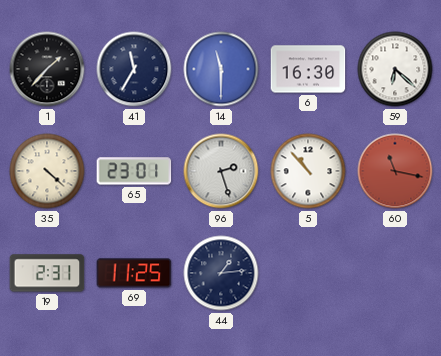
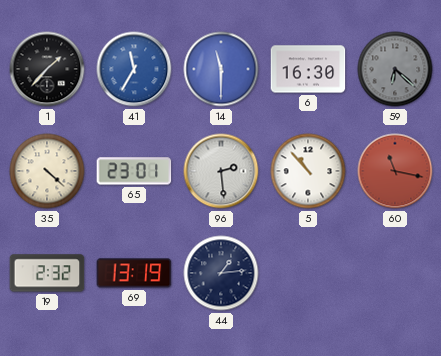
41 dial: navy -> blue (134, 69)
59 dial: white -> grey (395, 69)
96: 2:27 -> 2:29 (221, 171)
19: 2:31 -> 2:32 (47, 273)
69: 11:25 -> 13:19 (134, 273)
